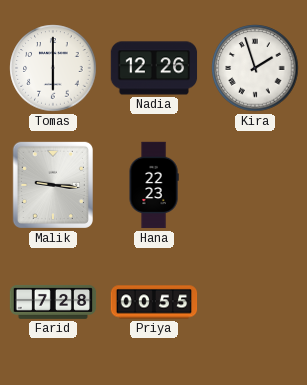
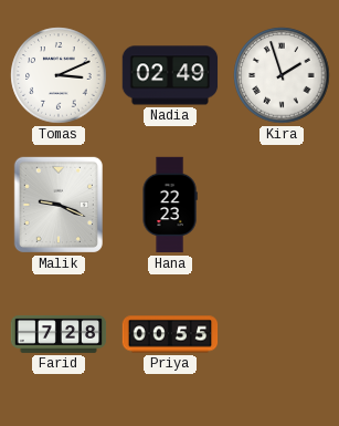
Tomas: 6:00 -> 3:11 (59, 75)
Nadia: 12:26 -> 02:49 (170, 75)
Malik: 9:16 -> 9:19 (59, 205)
